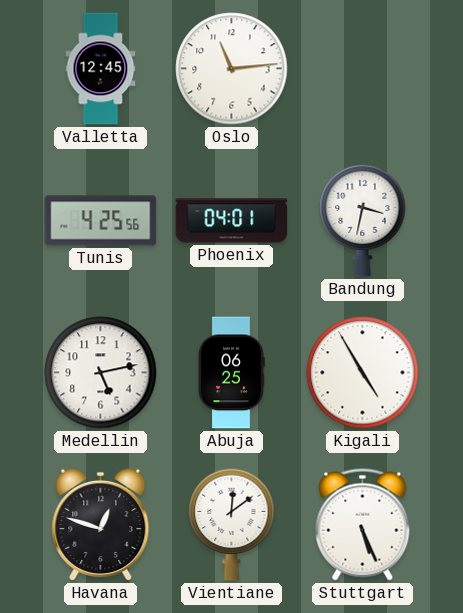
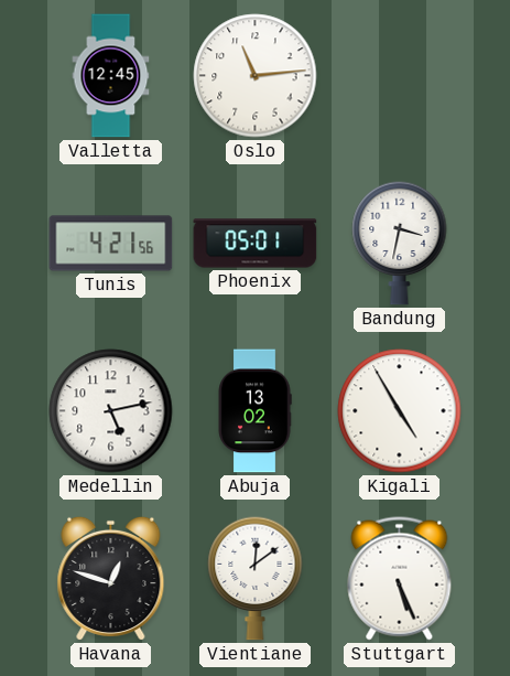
Tunis: 4:25 -> 4:21 (111, 244)
Phoenix: 04:01 -> 05:01 (256, 244)
Abuja: 06:25 -> 13:02 (254, 411)
